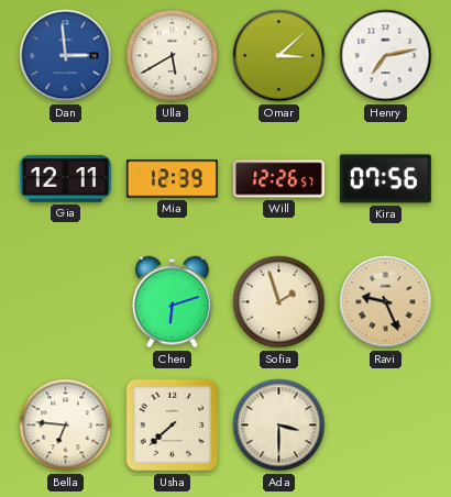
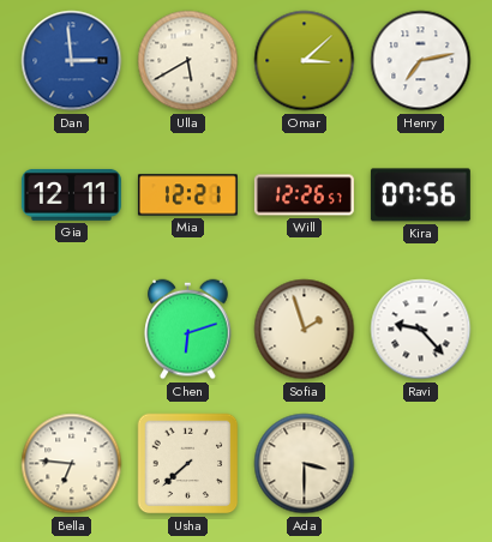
Mia: 12:39 -> 12:21 (187, 195)
Ravi: 9:26 -> 9:23 (421, 330)
Ravi dial: champagne -> white (421, 330)
